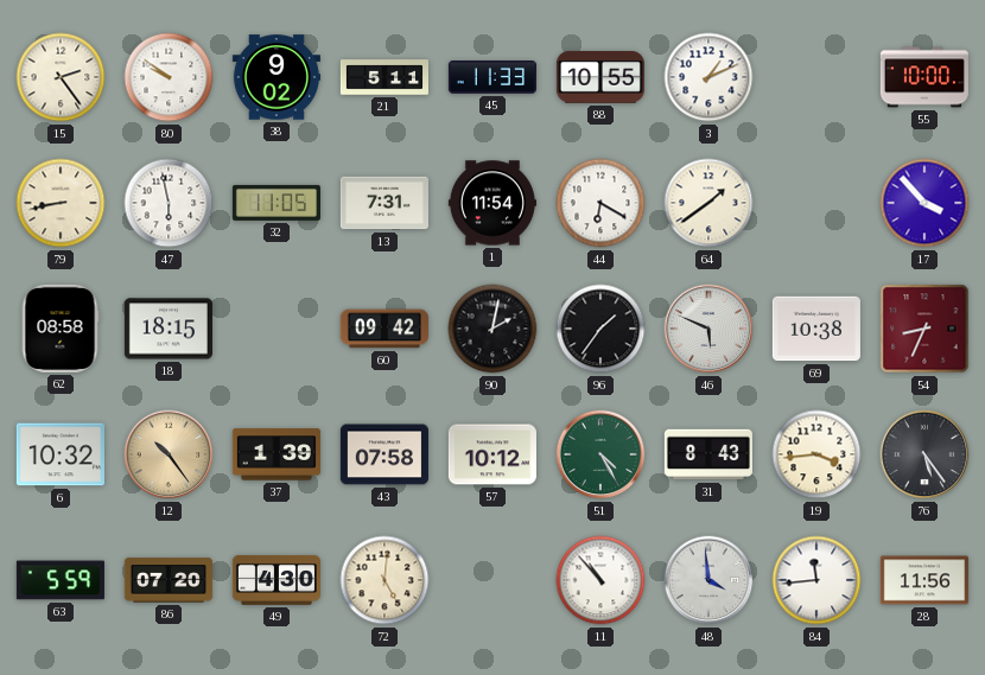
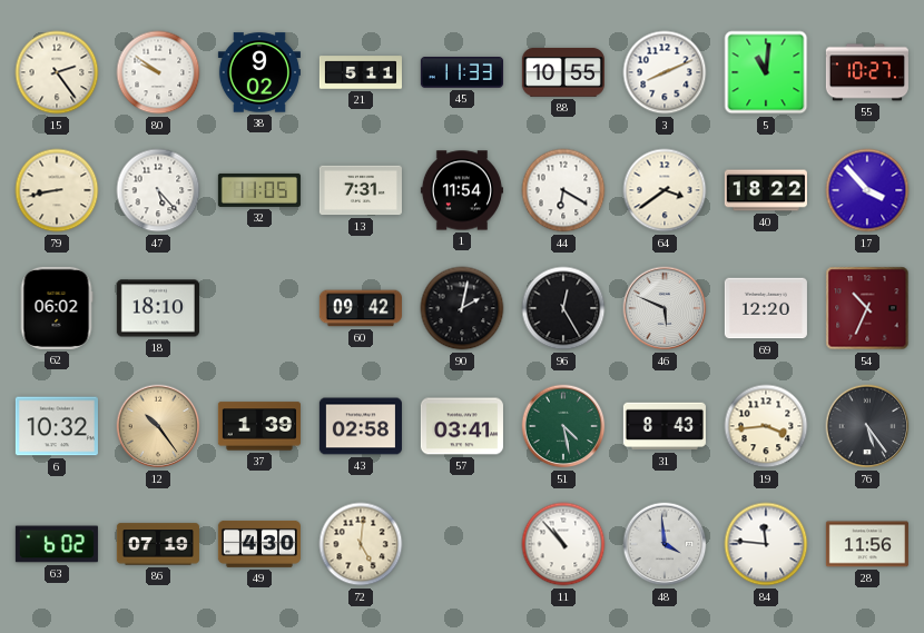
3: 1:11 -> 8:11 (665, 72)
5: none -> 11:01 (766, 72)
55: 10:00 -> 10:27 (867, 72)
47: 5:58 -> 5:23 (158, 190)
64: 1:39 -> 3:39 (665, 190)
40: none -> 18:22 (766, 190)
62: 08:58 -> 06:02 (57, 308)
18: 18:15 -> 18:10 (158, 308)
96: 1:36 -> 12:25 (563, 308)
69: 10:38 -> 12:20 (766, 308)
54: 8:34 -> 10:34 (867, 308)
43: 07:58 -> 02:58 (361, 426)
57: 10:12 -> 03:41 (462, 426)
51: 4:25 -> 4:28 (563, 426)
63: 5:59 -> 6:02 (57, 544)
86: 07:20 -> 07:19 (158, 544)
84: 11:44 -> 11:46 (766, 544)
